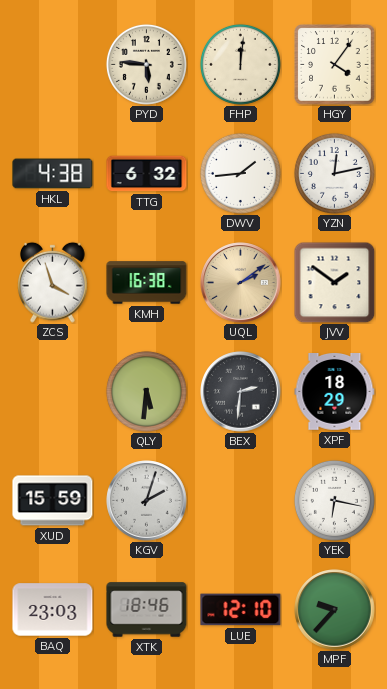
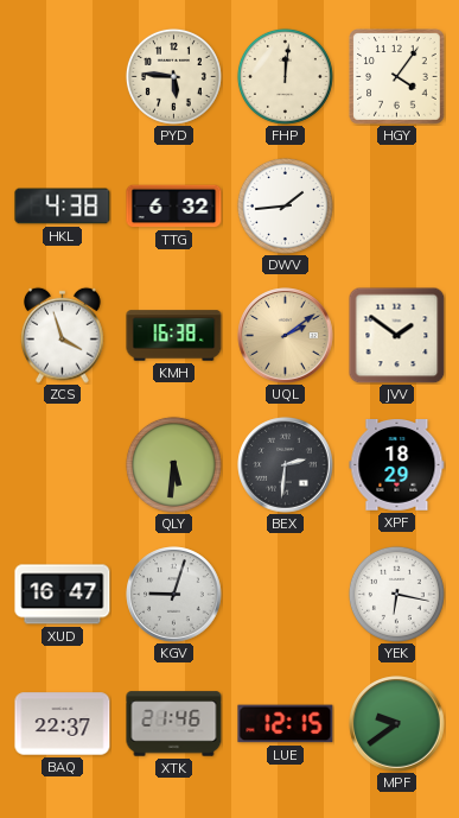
YZN: 12:13 -> none (334, 173)
XUD: 15:59 -> 16:47 (63, 595)
KGV: 2:03 -> 9:03 (174, 595)
BAQ: 23:03 -> 22:37 (63, 724)
XTK: 18:46 -> 21:46 (174, 724)
LUE: 12:10 -> 12:15 (286, 724)
MPF: 9:37 -> 9:39 (397, 724)
